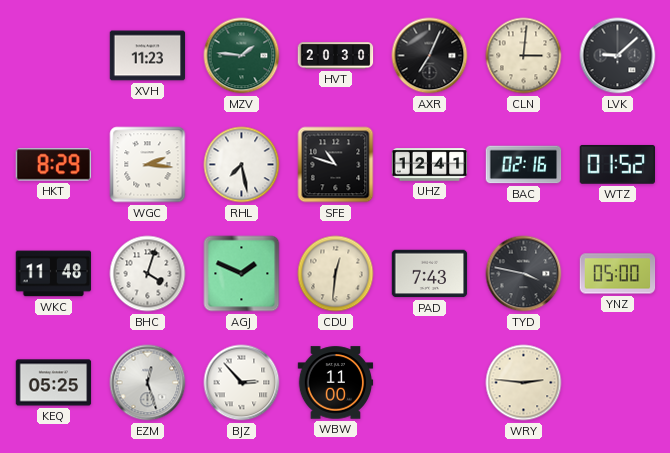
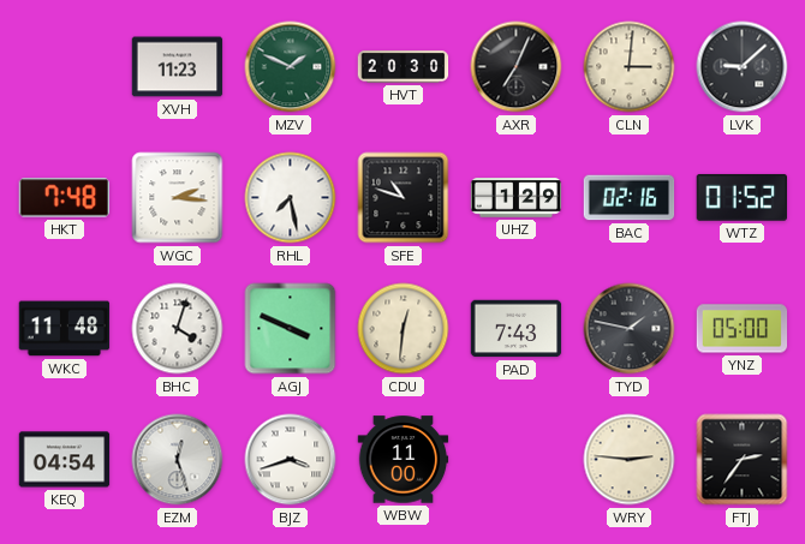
MZV: 1:46 -> 1:49 (291, 67)
HKT: 8:29 -> 7:48 (65, 198)
UHZ: 12:41 -> 1:29 (517, 198)
AGJ: 1:49 -> 3:49 (291, 329)
TYD: 3:47 -> 1:47 (630, 329)
KEQ: 05:25 -> 04:54 (65, 460)
BJZ: 2:53 -> 3:42 (291, 460)
FTJ: none -> 2:36 (743, 460)
